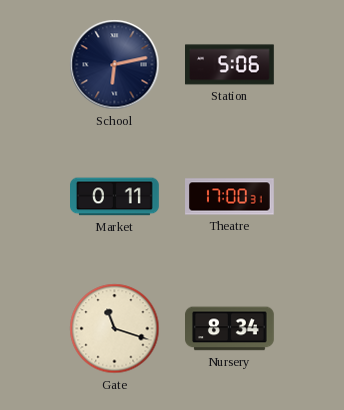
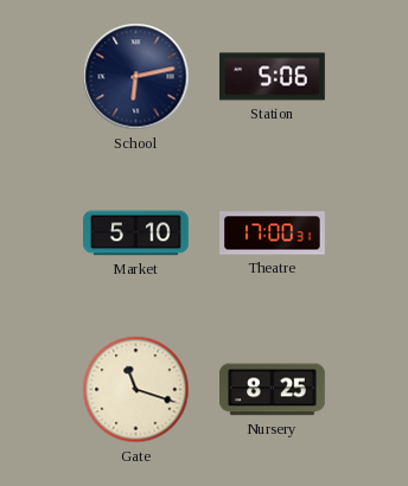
Market: 0:11 -> 5:10 (136, 234)
Nursery: 8:34 -> 8:25 (273, 390)
